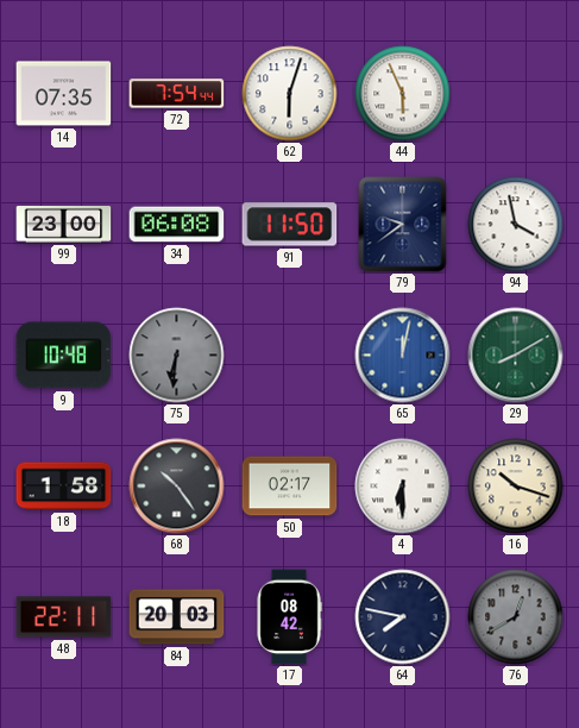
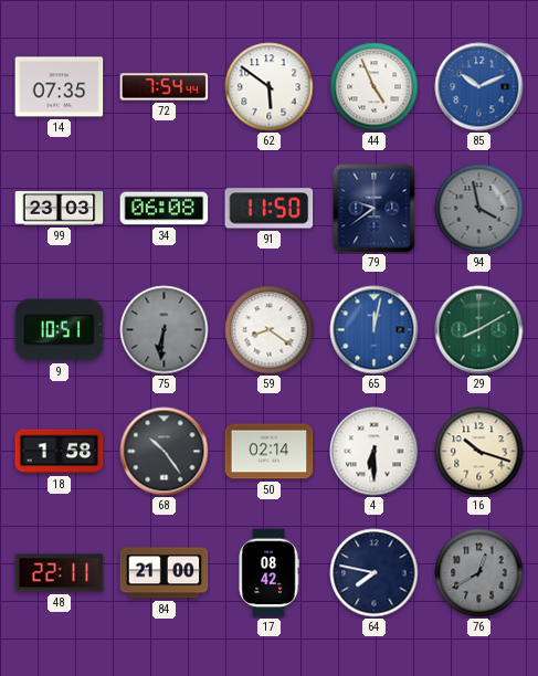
62: 6:03 -> 5:51 (270, 87)
44: 5:56 -> 4:56 (375, 87)
85: none -> 10:11 (479, 87)
99: 23:00 -> 23:03 (60, 209)
94 dial: white -> grey (479, 209)
9: 10:48 -> 10:51 (60, 330)
59: none -> 8:21 (270, 330)
50: 02:17 -> 02:14 (270, 452)
84: 20:03 -> 21:00 (165, 573)
